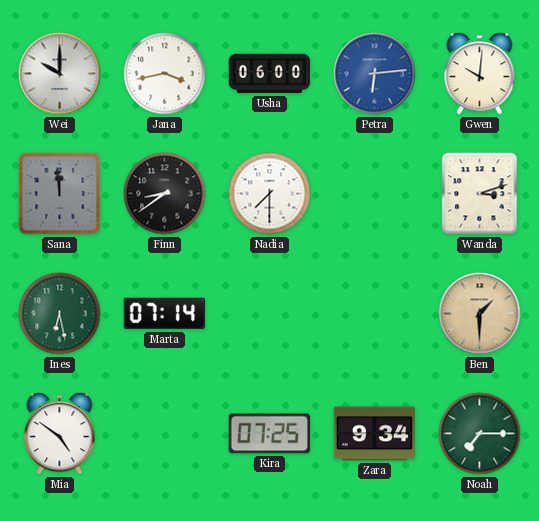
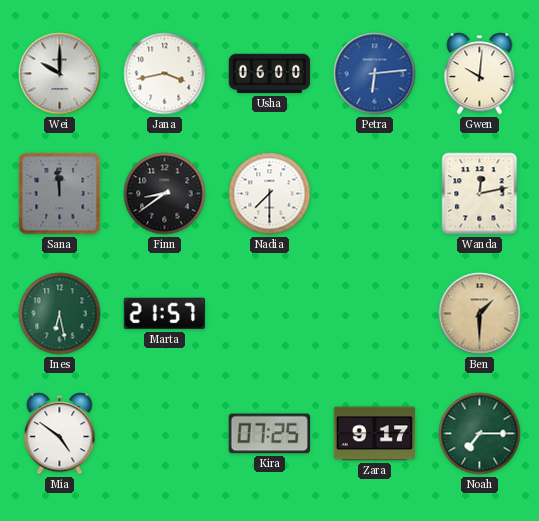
Wanda: 3:12 -> 12:13 (480, 194)
Marta: 07:14 -> 21:57 (164, 314)
Zara: 9:34 -> 9:17 (375, 434)
